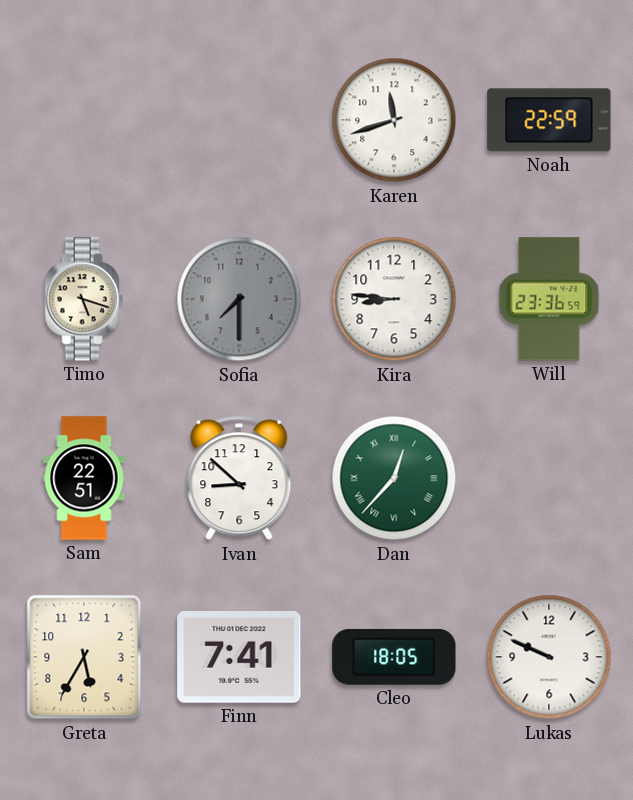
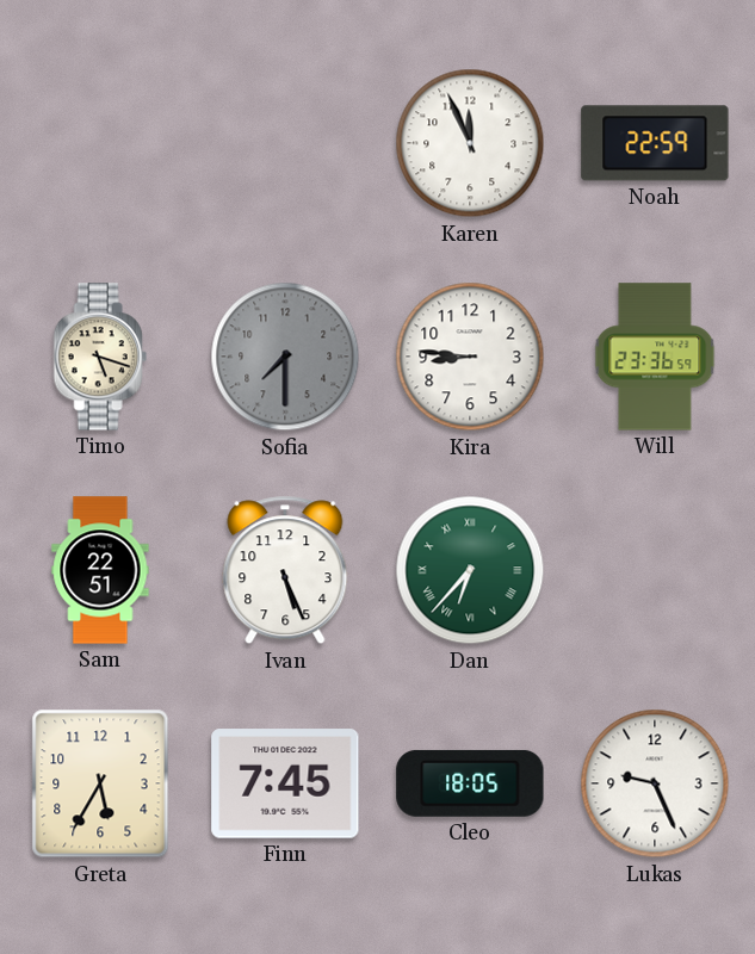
Karen: 11:42 -> 11:56 (470, 143)
Ivan: 8:52 -> 5:26 (285, 570)
Dan: 12:37 -> 6:37 (470, 570)
Finn: 7:41 -> 7:45 (285, 783)
Lukas: 9:49 -> 9:26 (655, 783)
